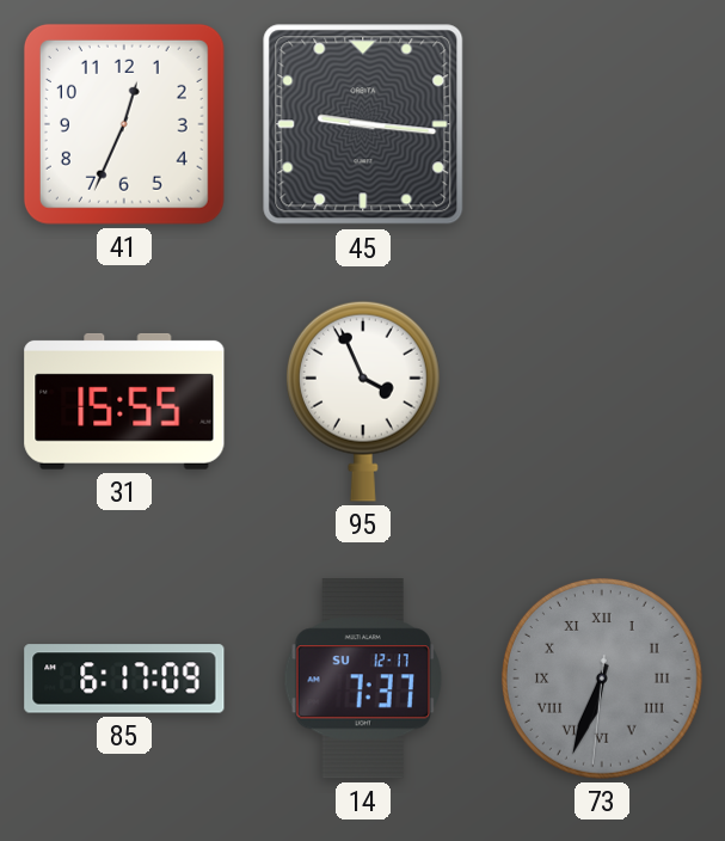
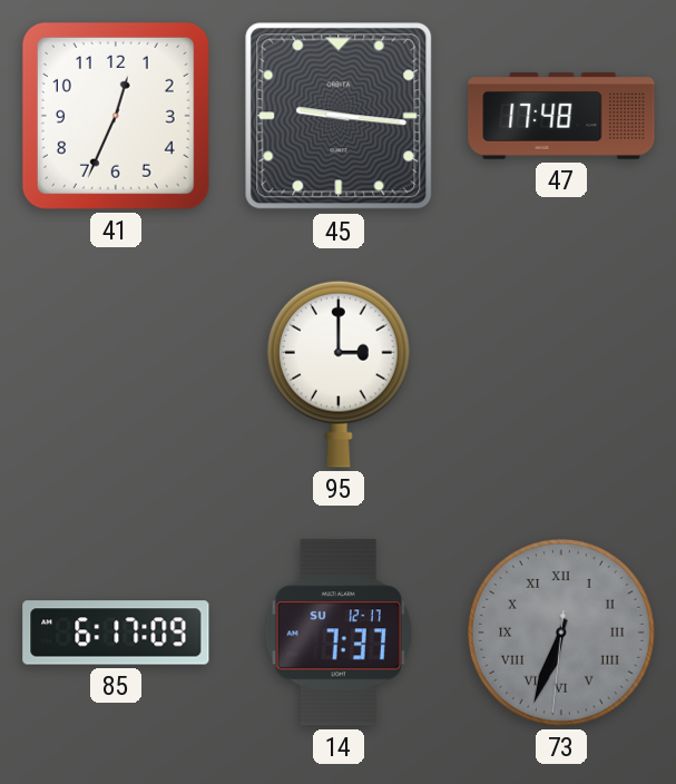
47: none -> 17:48 (561, 116)
31: 15:55 -> none (124, 401)
95: 3:56 -> 3:00 (339, 374)
